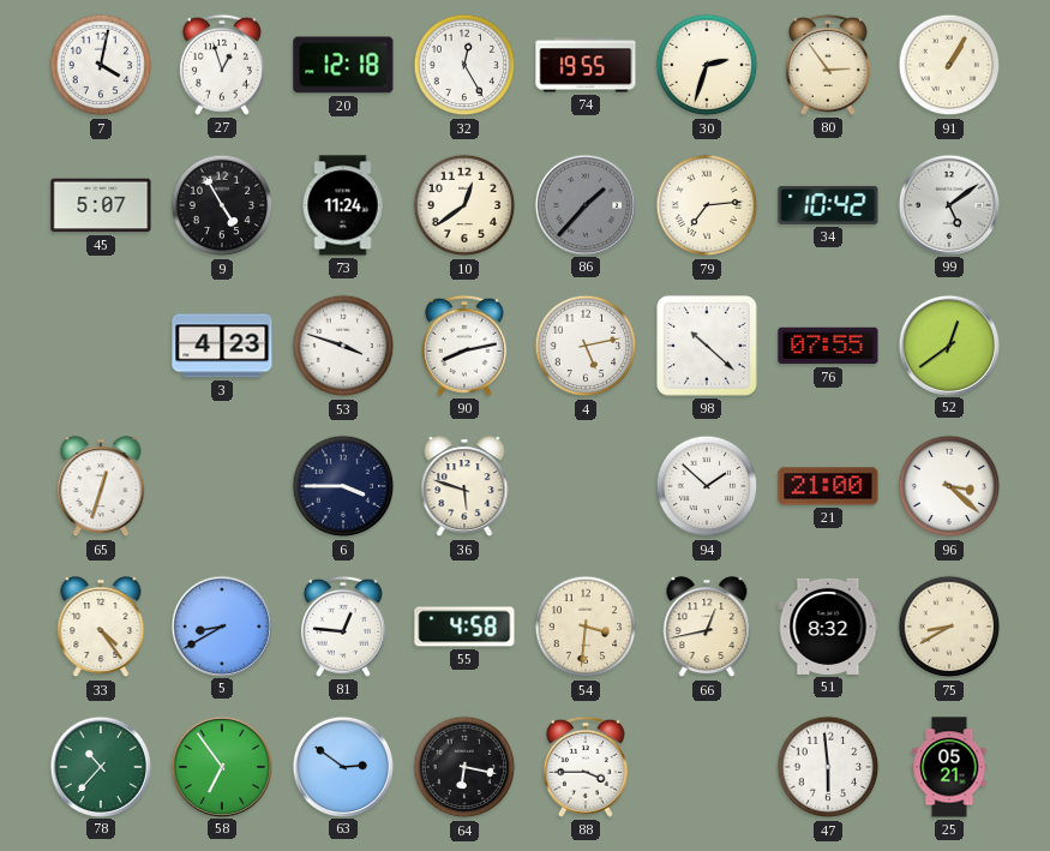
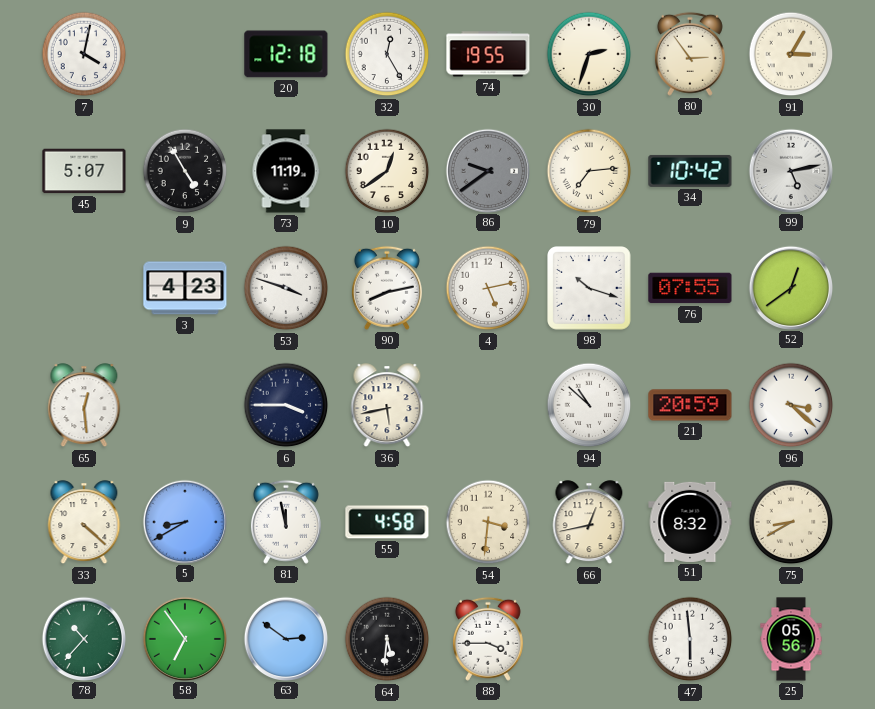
27: 12:57 -> none (222, 65)
91: 1:05 -> 3:05 (791, 54)
73: 11:24 -> 11:19 (286, 171)
86: 1:37 -> 9:39 (487, 170)
99: 5:09 -> 5:13 (790, 170)
98: 10:22 -> 10:18 (590, 289)
65: 12:33 -> 12:29 (84, 406)
36: 5:48 -> 5:43 (387, 406)
94: 1:52 -> 10:52 (589, 405)
21: 21:00 -> 20:59 (690, 405)
33: 4:24 -> 4:22 (84, 523)
81: 12:46 -> 11:58 (286, 522)
64: 6:17 -> 5:31 (387, 639)
25: 05:21 -> 05:56 (791, 639)
